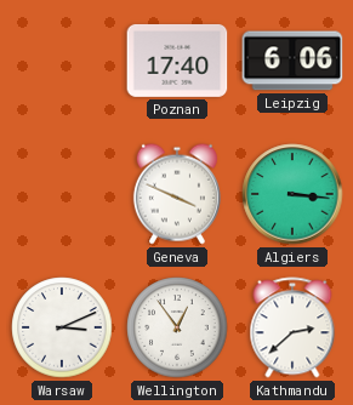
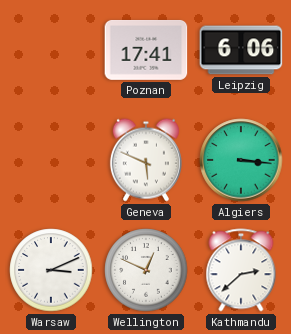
Poznan: 17:40 -> 17:41 (146, 50)
Geneva: 3:49 -> 5:49 (146, 160)
Wellington: 12:54 -> 12:49 (146, 270)
